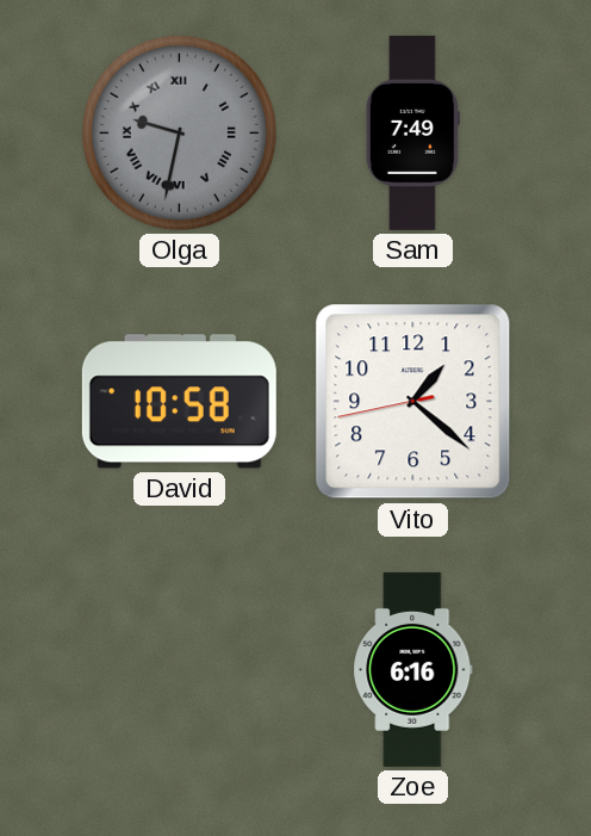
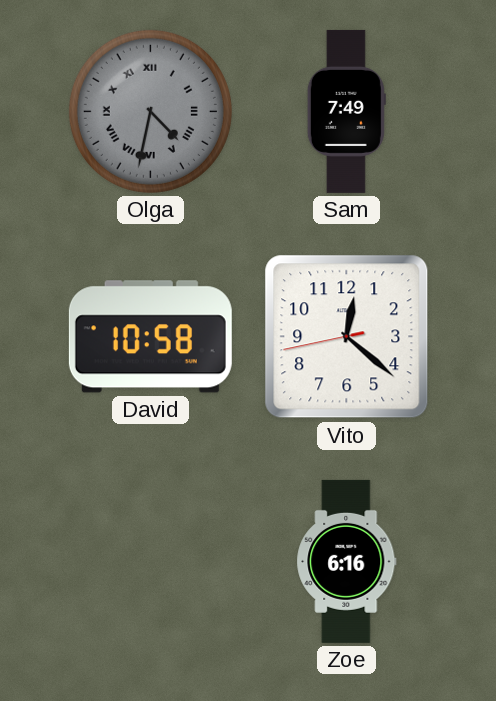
Olga: 9:32 -> 4:32 (150, 111)
Vito: 1:21 -> 12:21 (347, 337)
